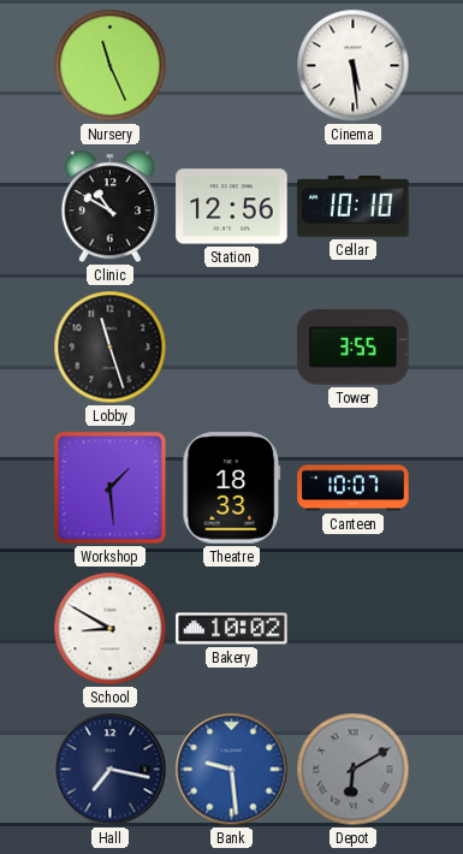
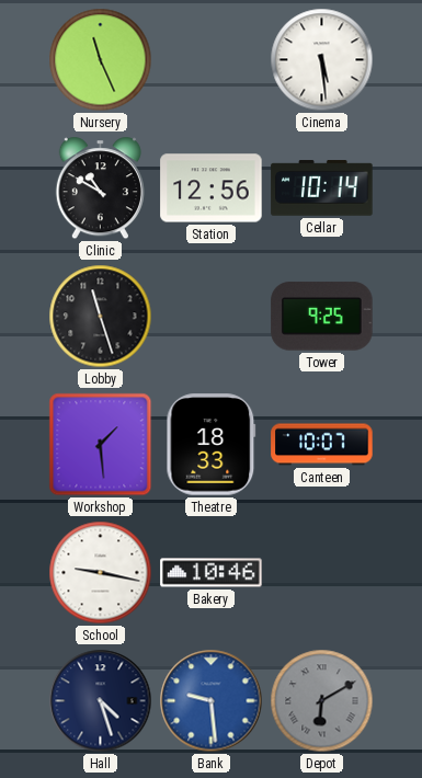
Cellar: 10:10 -> 10:14 (322, 188)
Tower: 3:55 -> 9:25 (322, 317)
School: 8:50 -> 9:17 (101, 573)
Bakery: 10:02 -> 10:46 (212, 573)
Hall: 7:17 -> 4:27 (101, 701)
